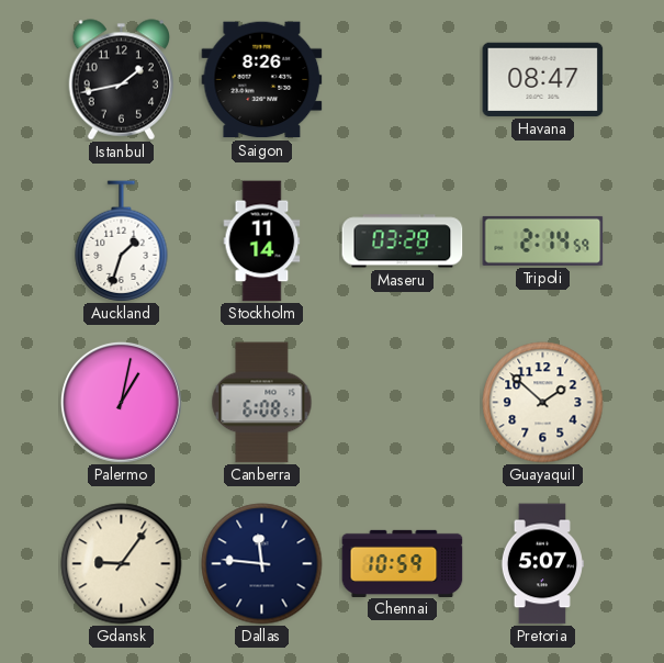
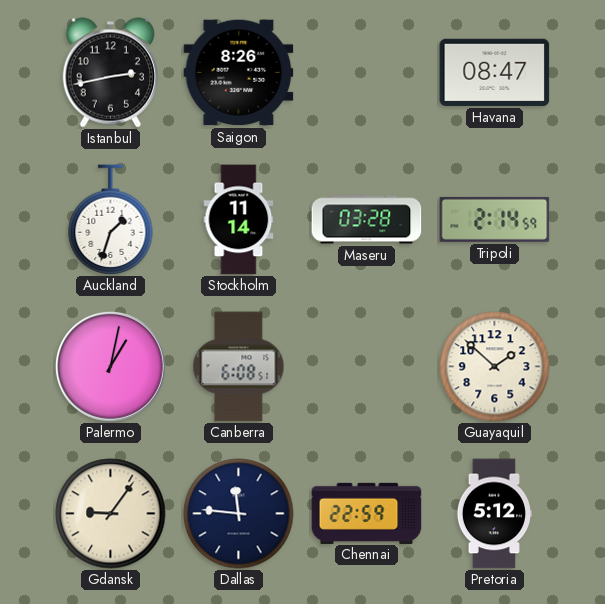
Istanbul: 1:43 -> 2:43 (110, 73)
Chennai: 10:59 -> 22:59 (367, 513)
Pretoria: 5:07 -> 5:12 (494, 514)
